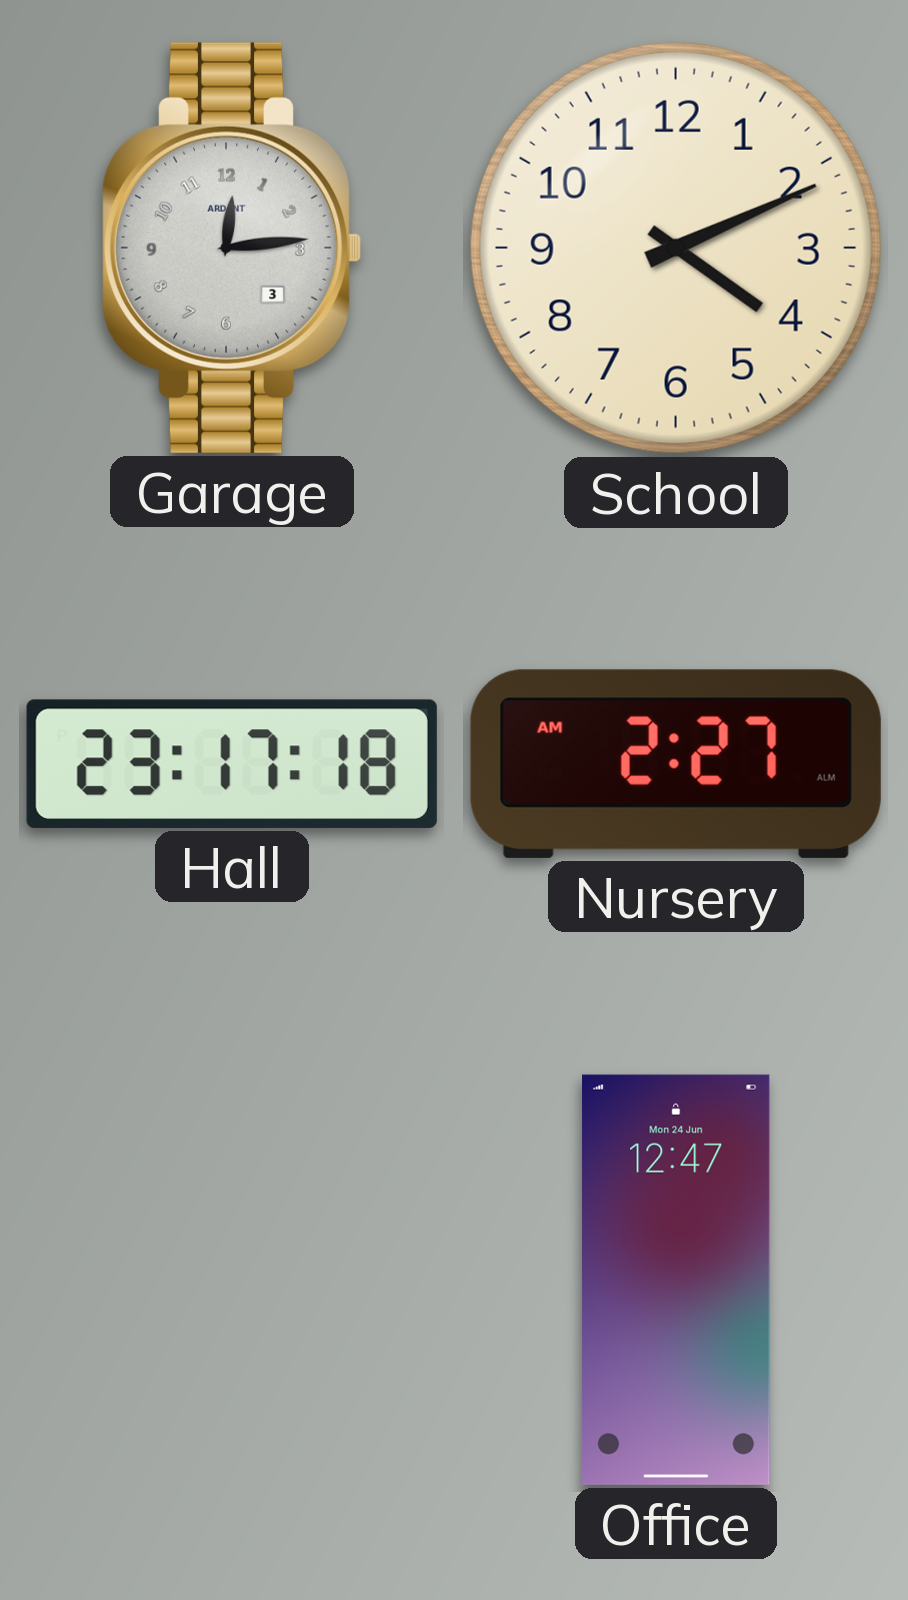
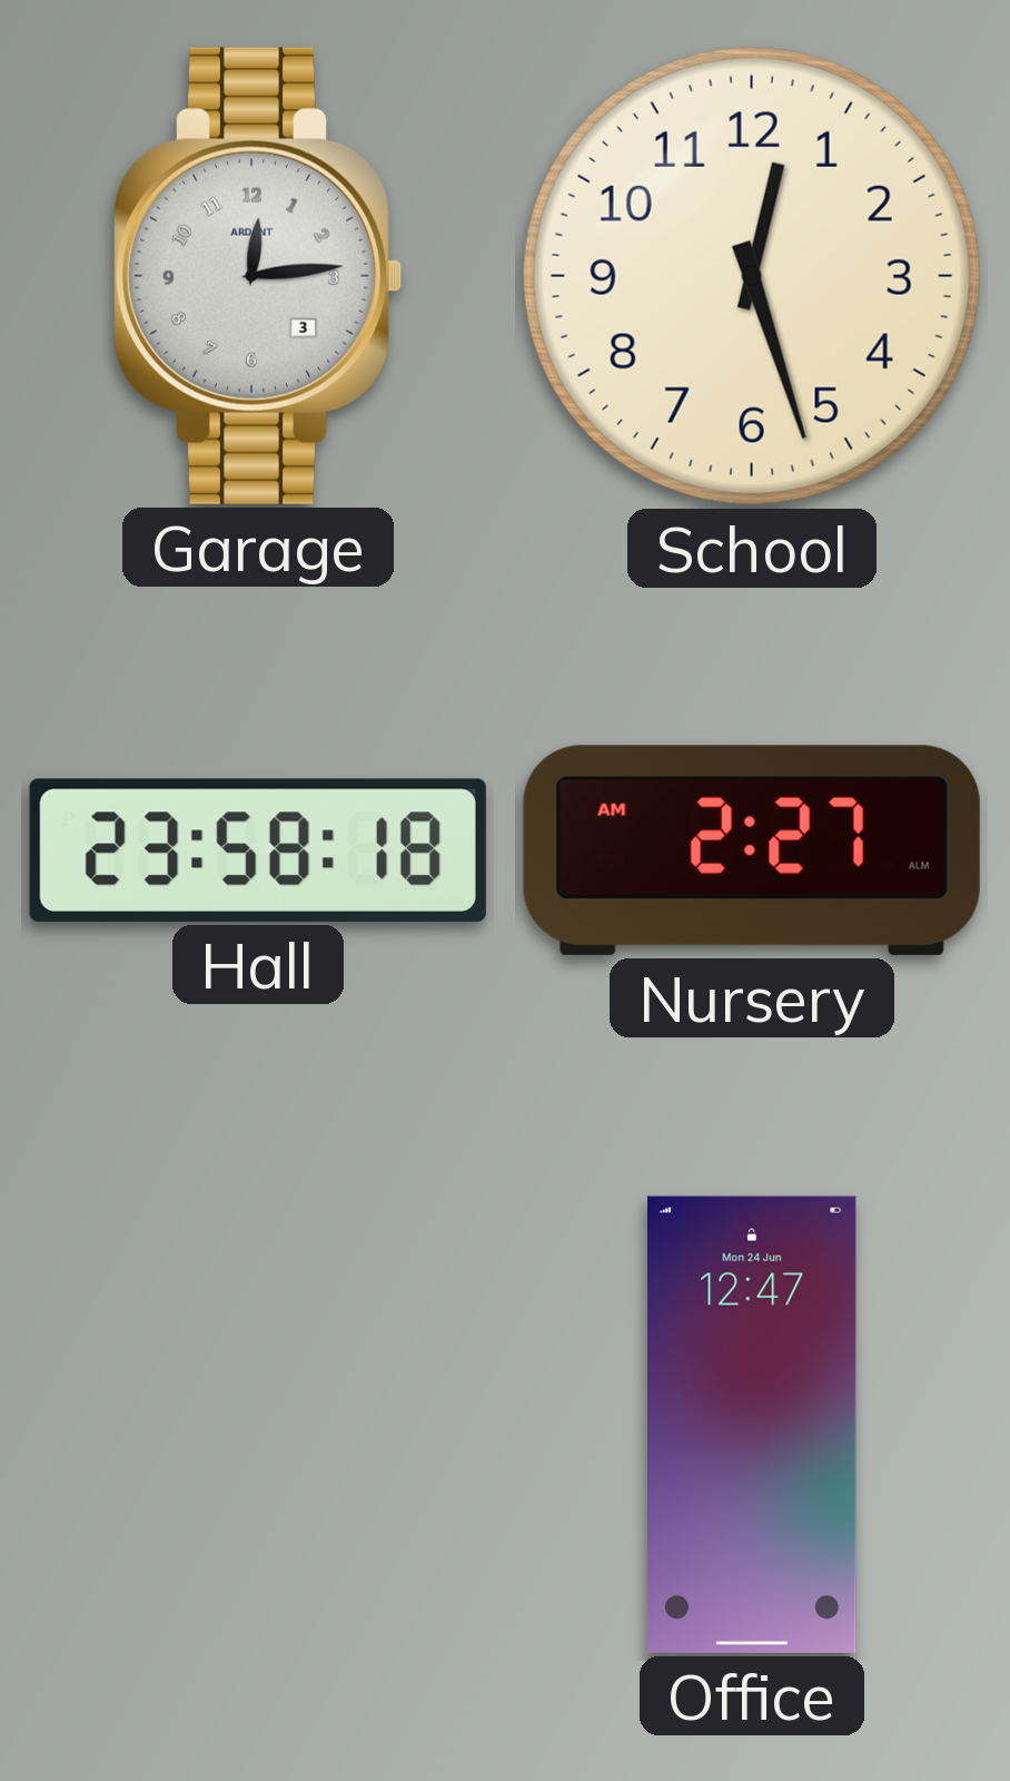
School: 4:11 -> 12:27 (752, 276)
Hall: 23:17 -> 23:58 (258, 850)
